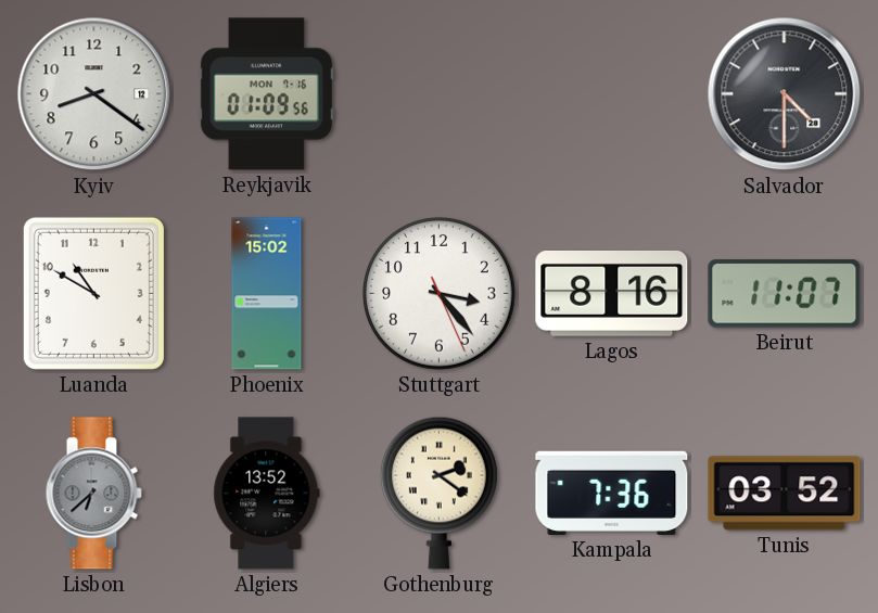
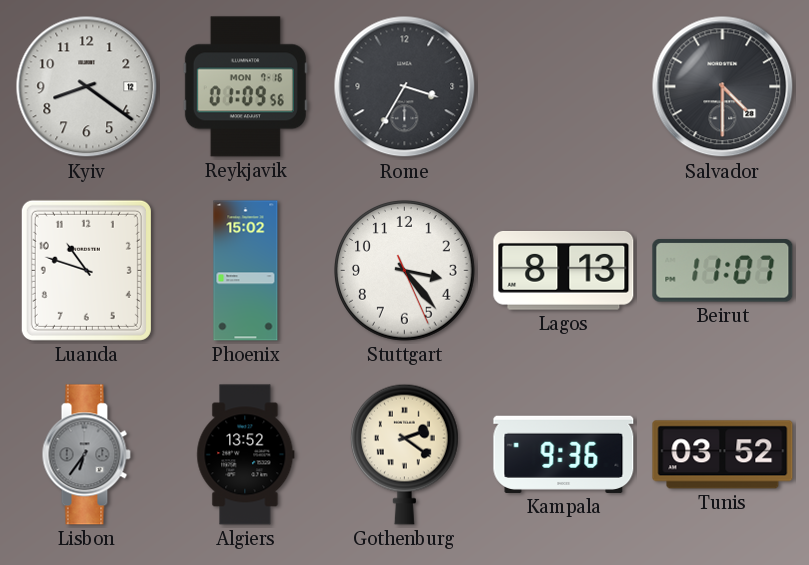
Rome: none -> 3:35 (405, 87)
Luanda: 10:50 -> 10:48 (86, 270)
Lagos: 8:16 -> 8:13 (564, 270)
Lisbon: 6:38 -> 6:36 (86, 455)
Kampala: 7:36 -> 9:36 (564, 454)
